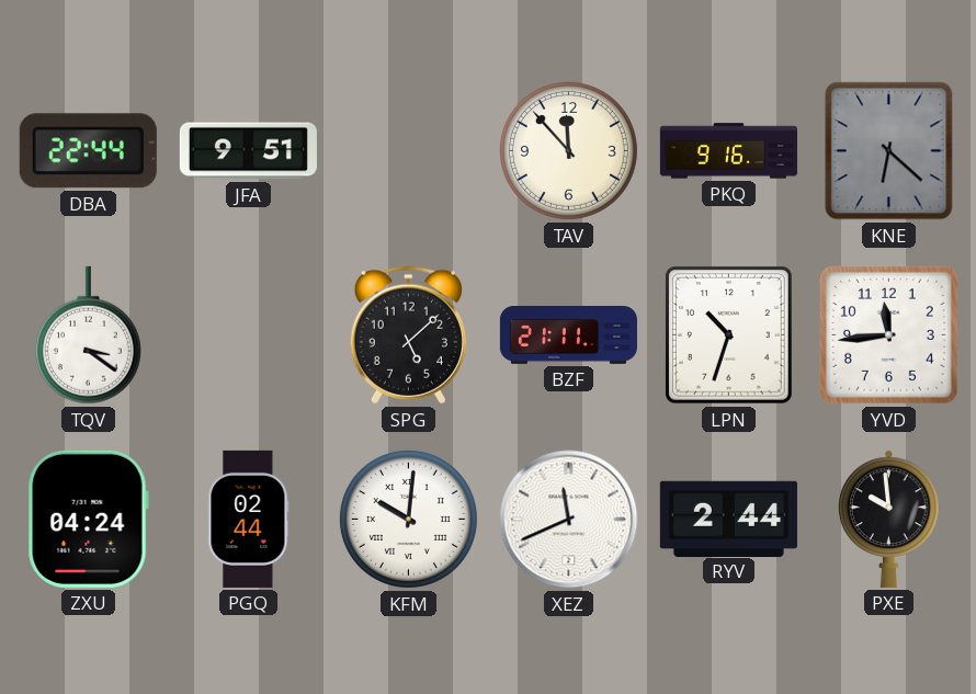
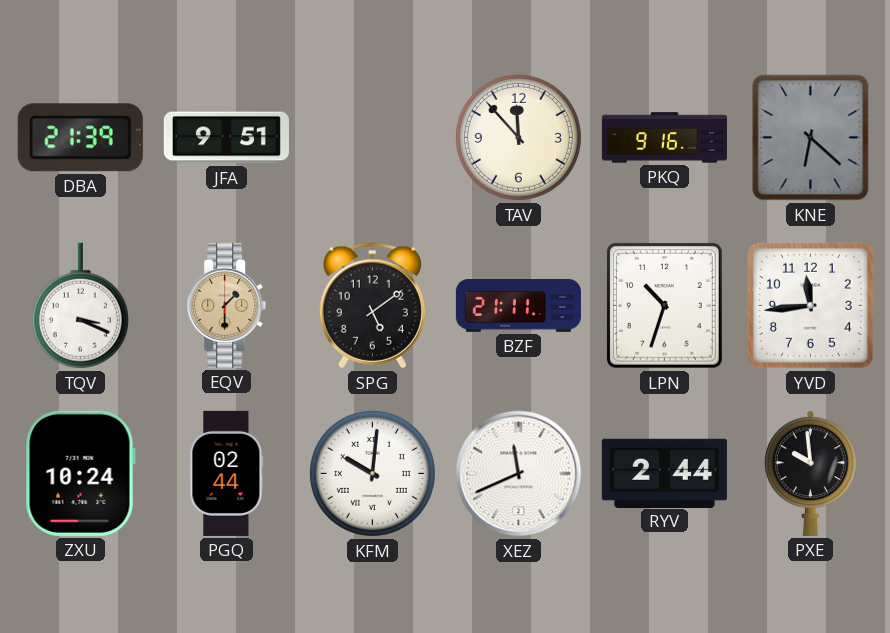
DBA: 22:44 -> 21:39 (80, 138)
TQV: 3:21 -> 3:19 (80, 306)
EQV: none -> 1:30 (227, 305)
SPG: 5:08 -> 5:09 (372, 306)
ZXU: 04:24 -> 10:24 (80, 473)
